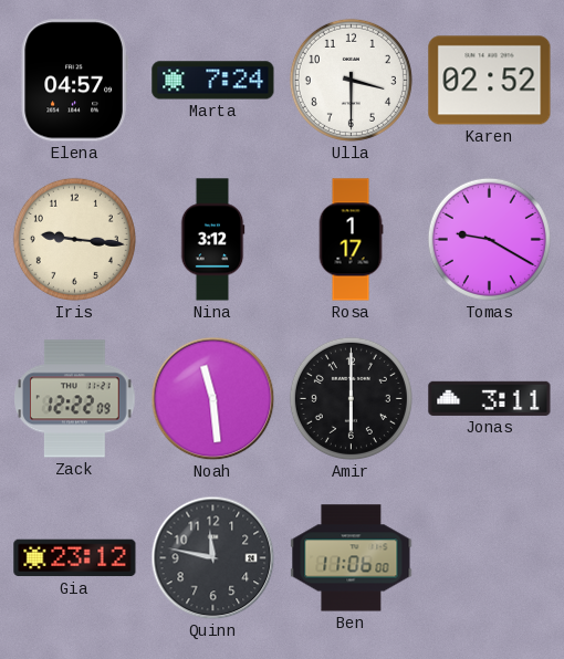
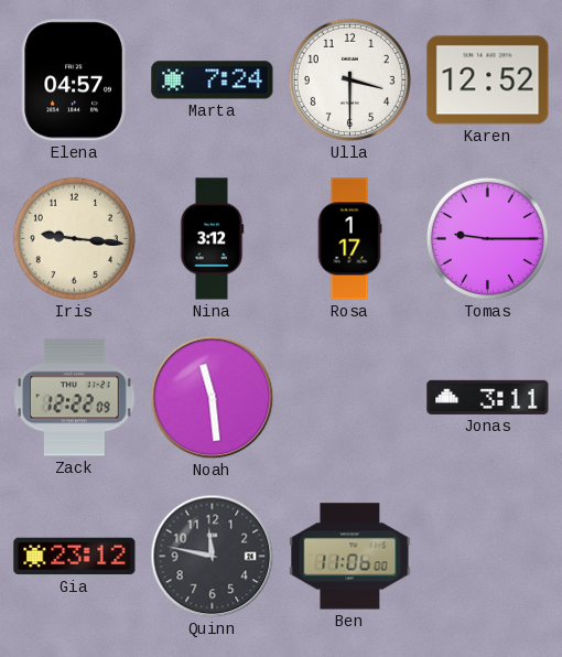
Karen: 02:52 -> 12:52 (488, 80)
Tomas: 9:20 -> 9:15 (487, 238)
Amir: 6:00 -> none (351, 398)
